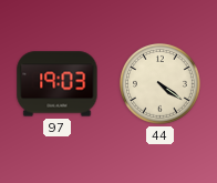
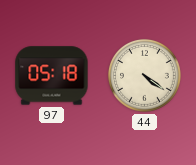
97: 19:03 -> 05:18 (52, 76)
